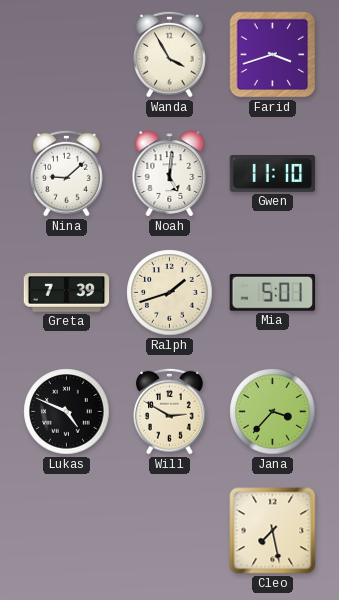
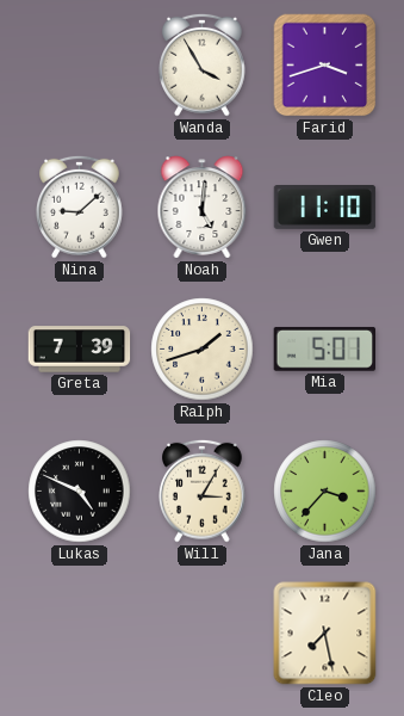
Will: 2:50 -> 3:05 (203, 490)
